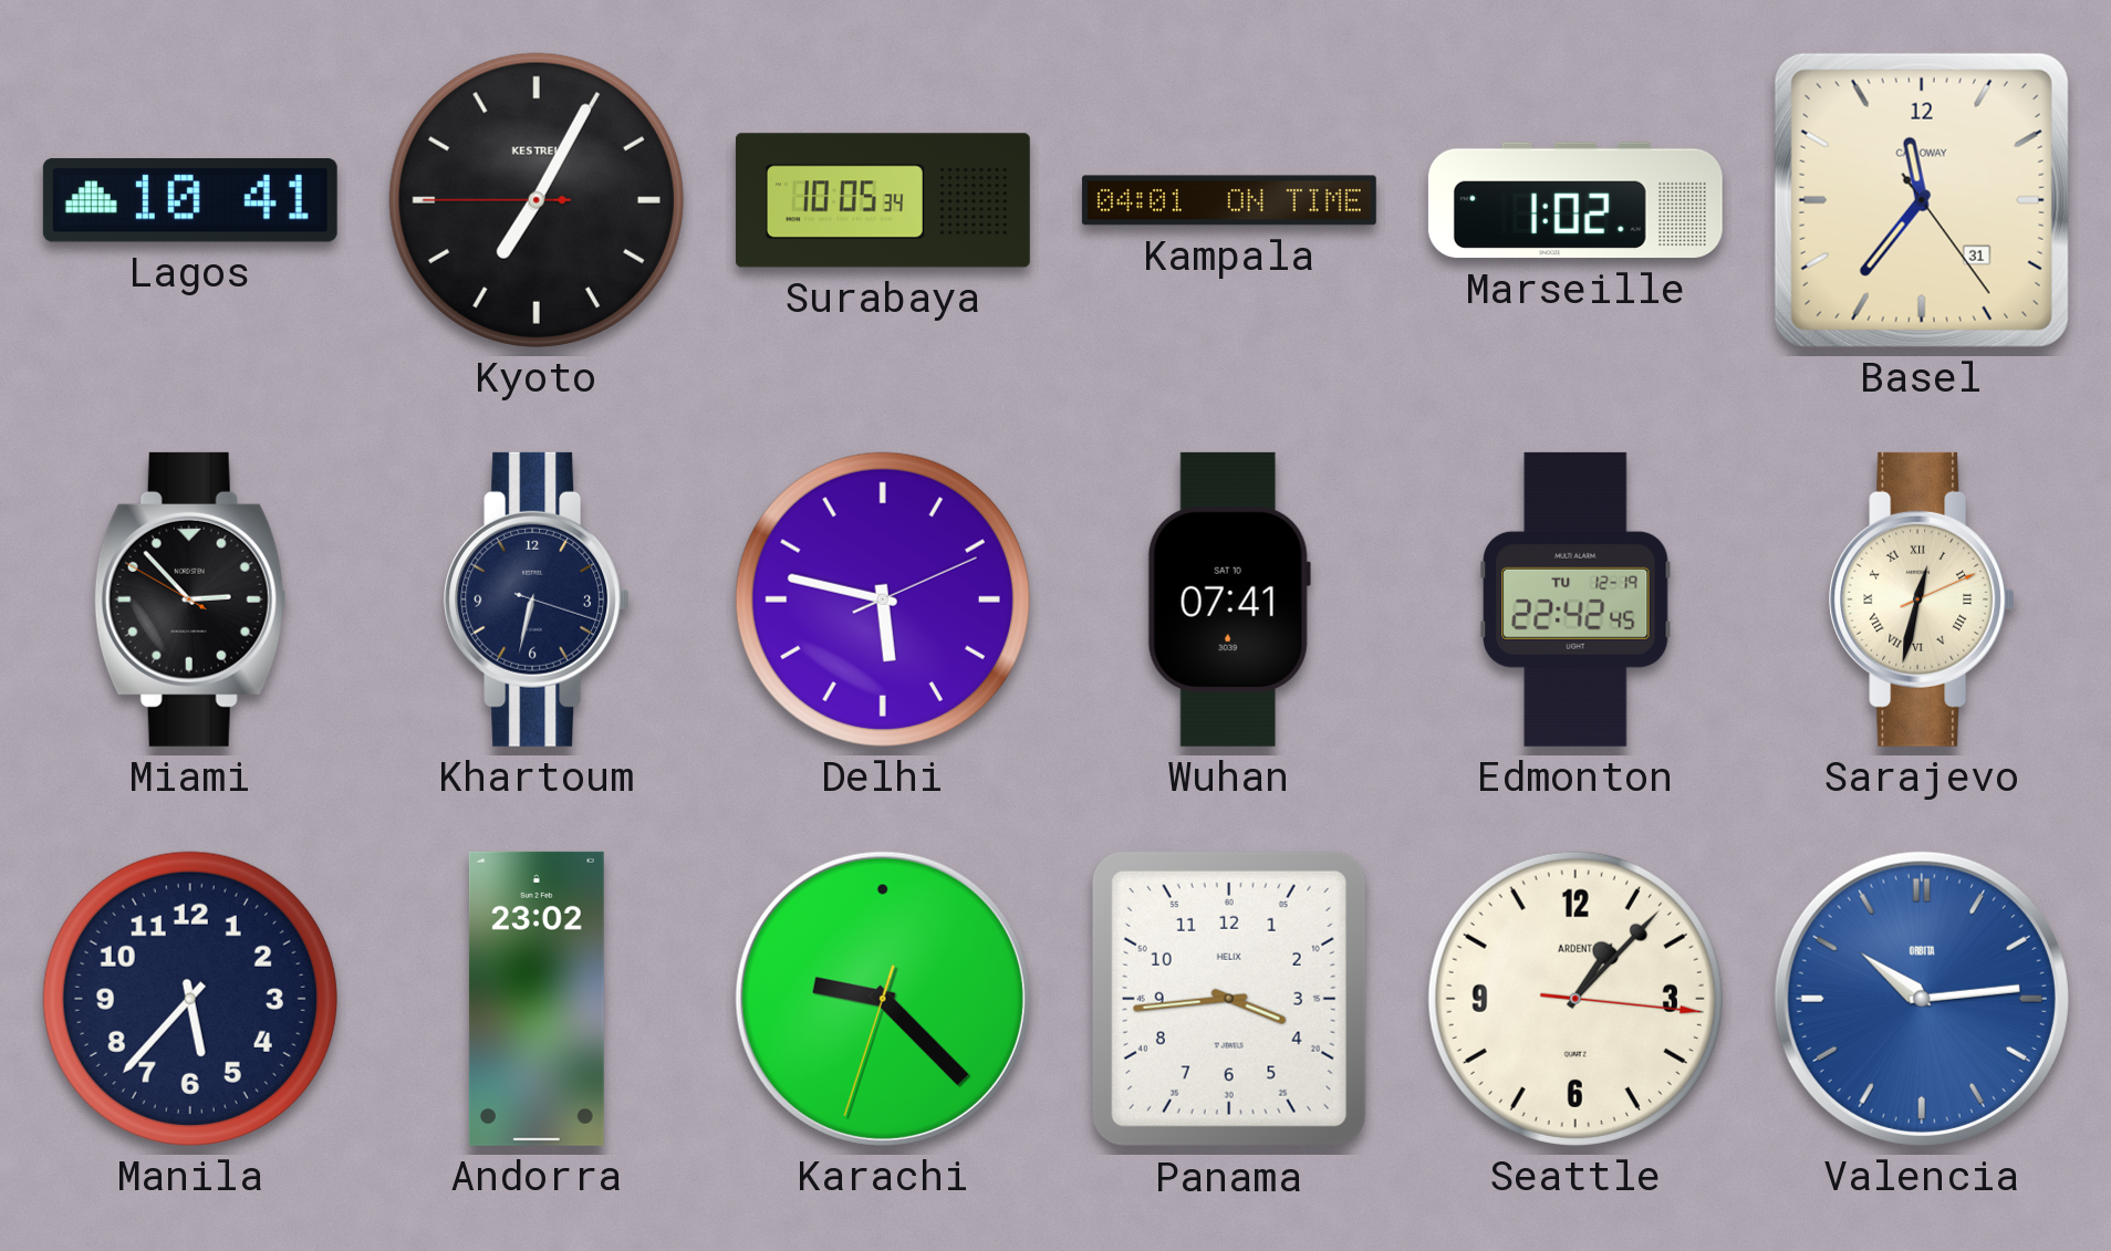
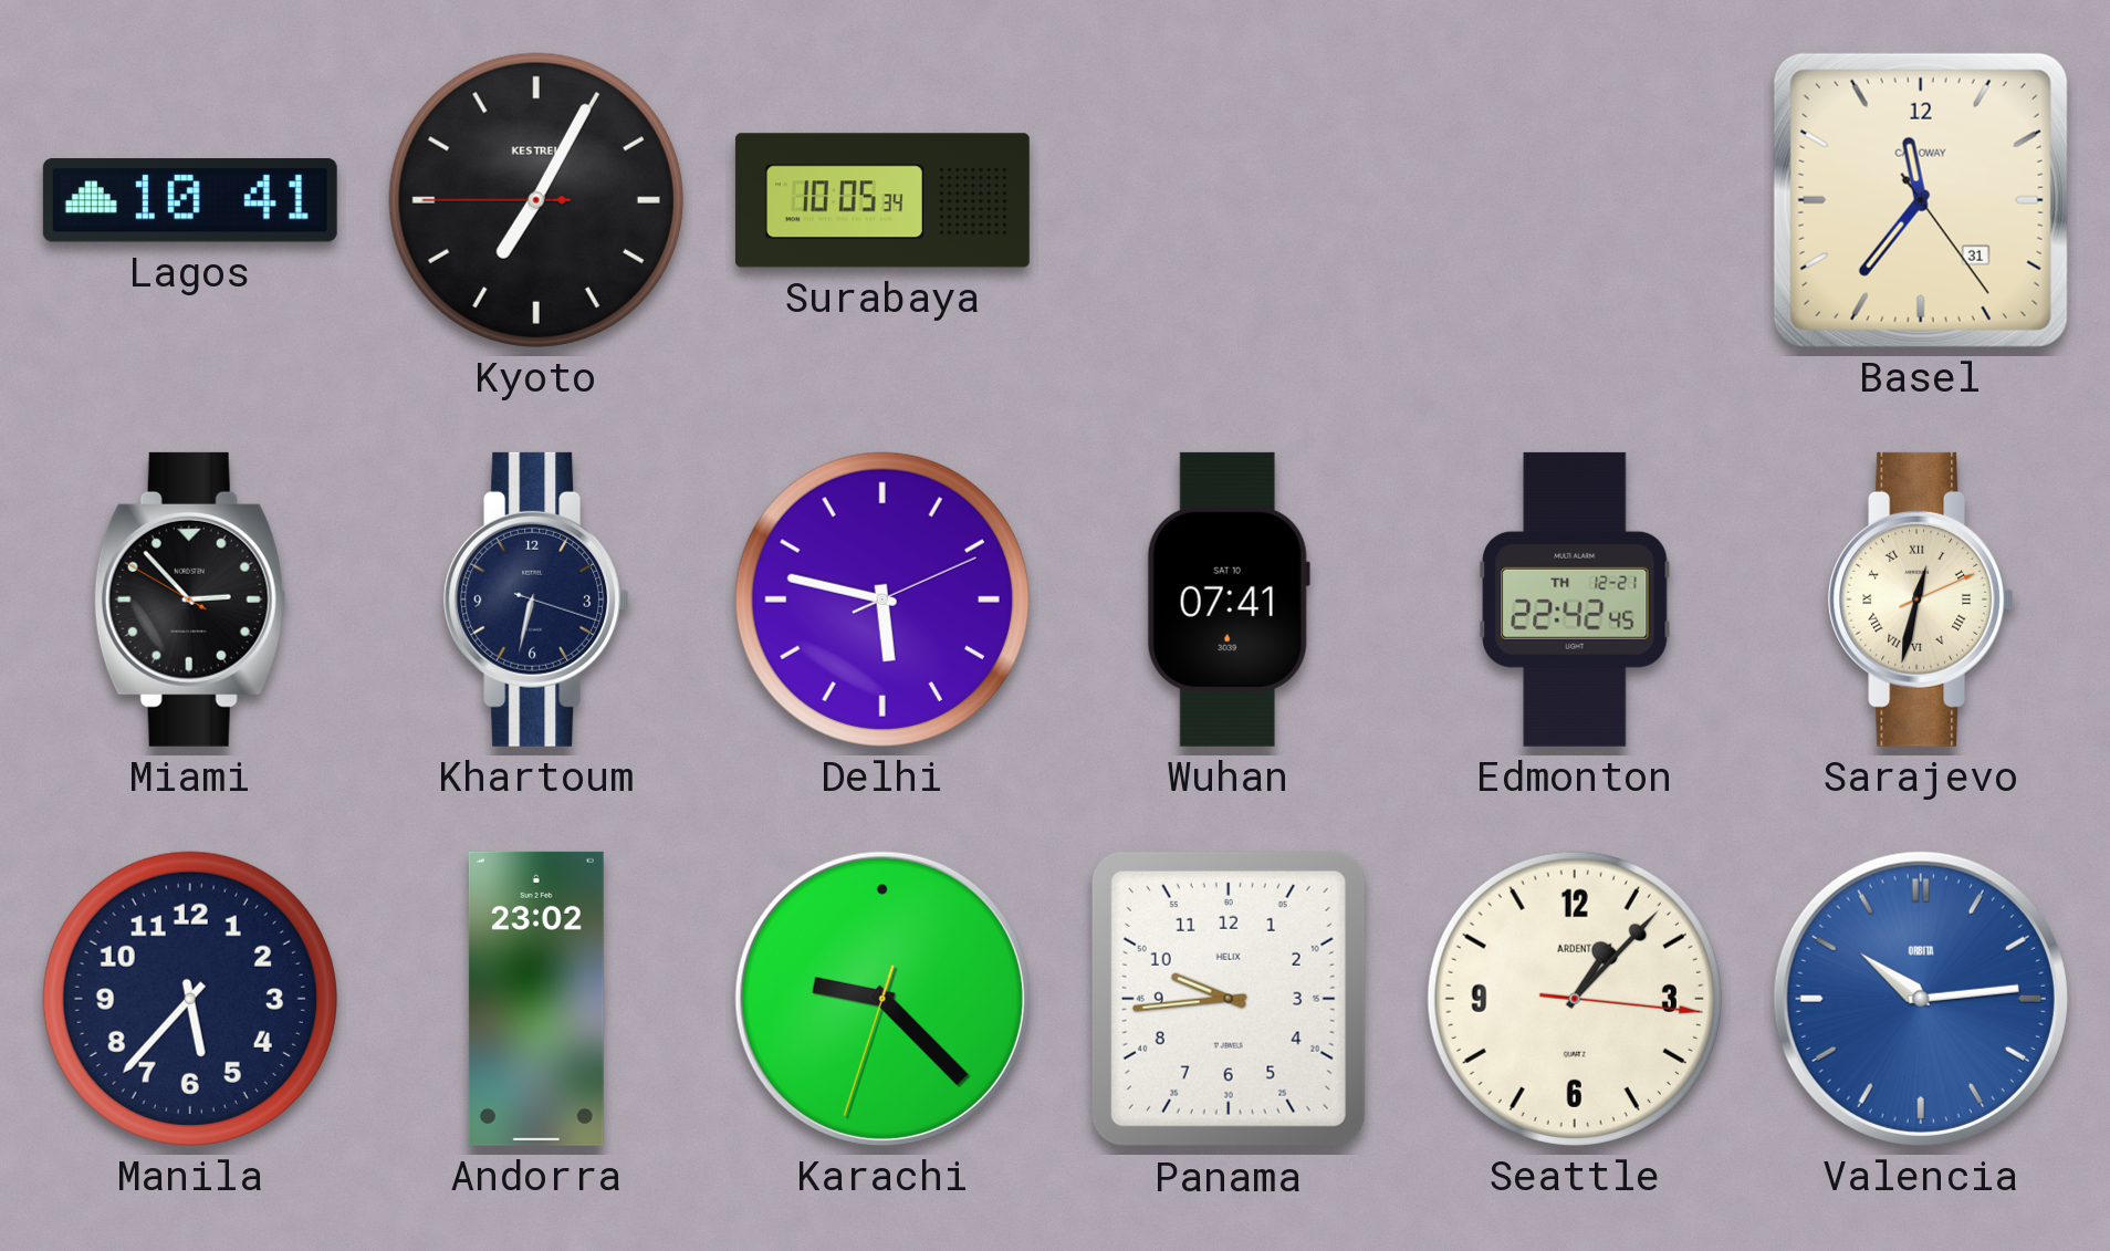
Kampala: 04:01 -> none (1229, 200)
Marseille: 1:02 -> none (1576, 200)
Edmonton date: TU 12-19 -> TH 12-21 (1575, 600)
Panama: 3:44 -> 9:44 (1229, 999)
